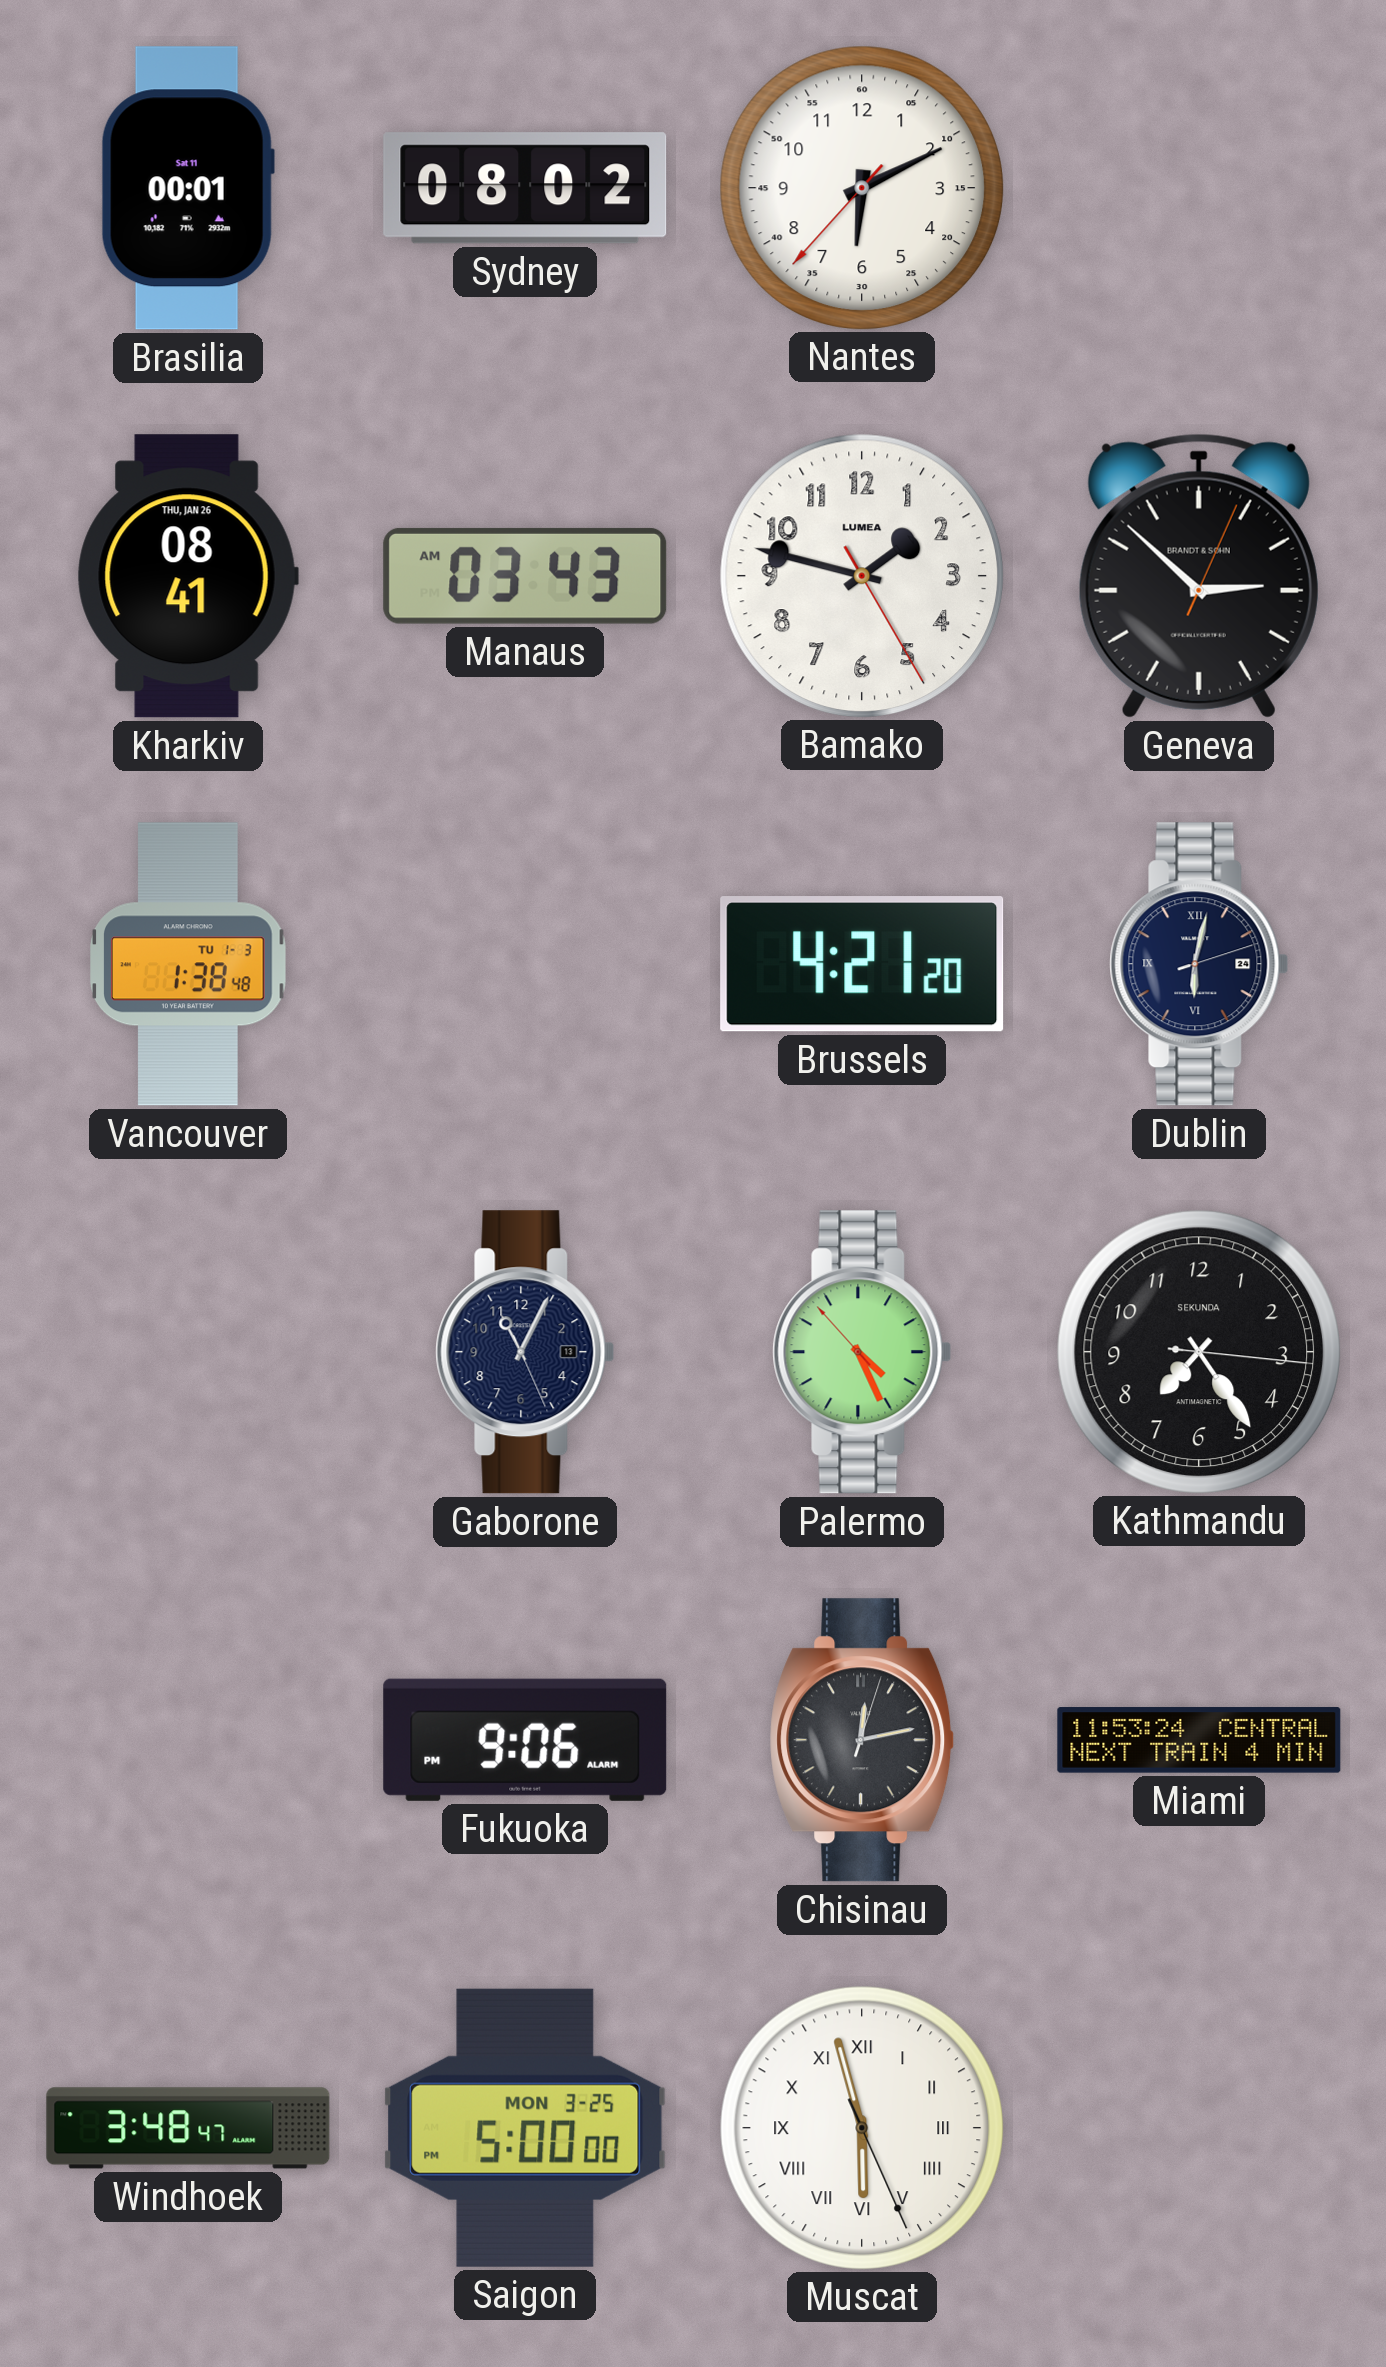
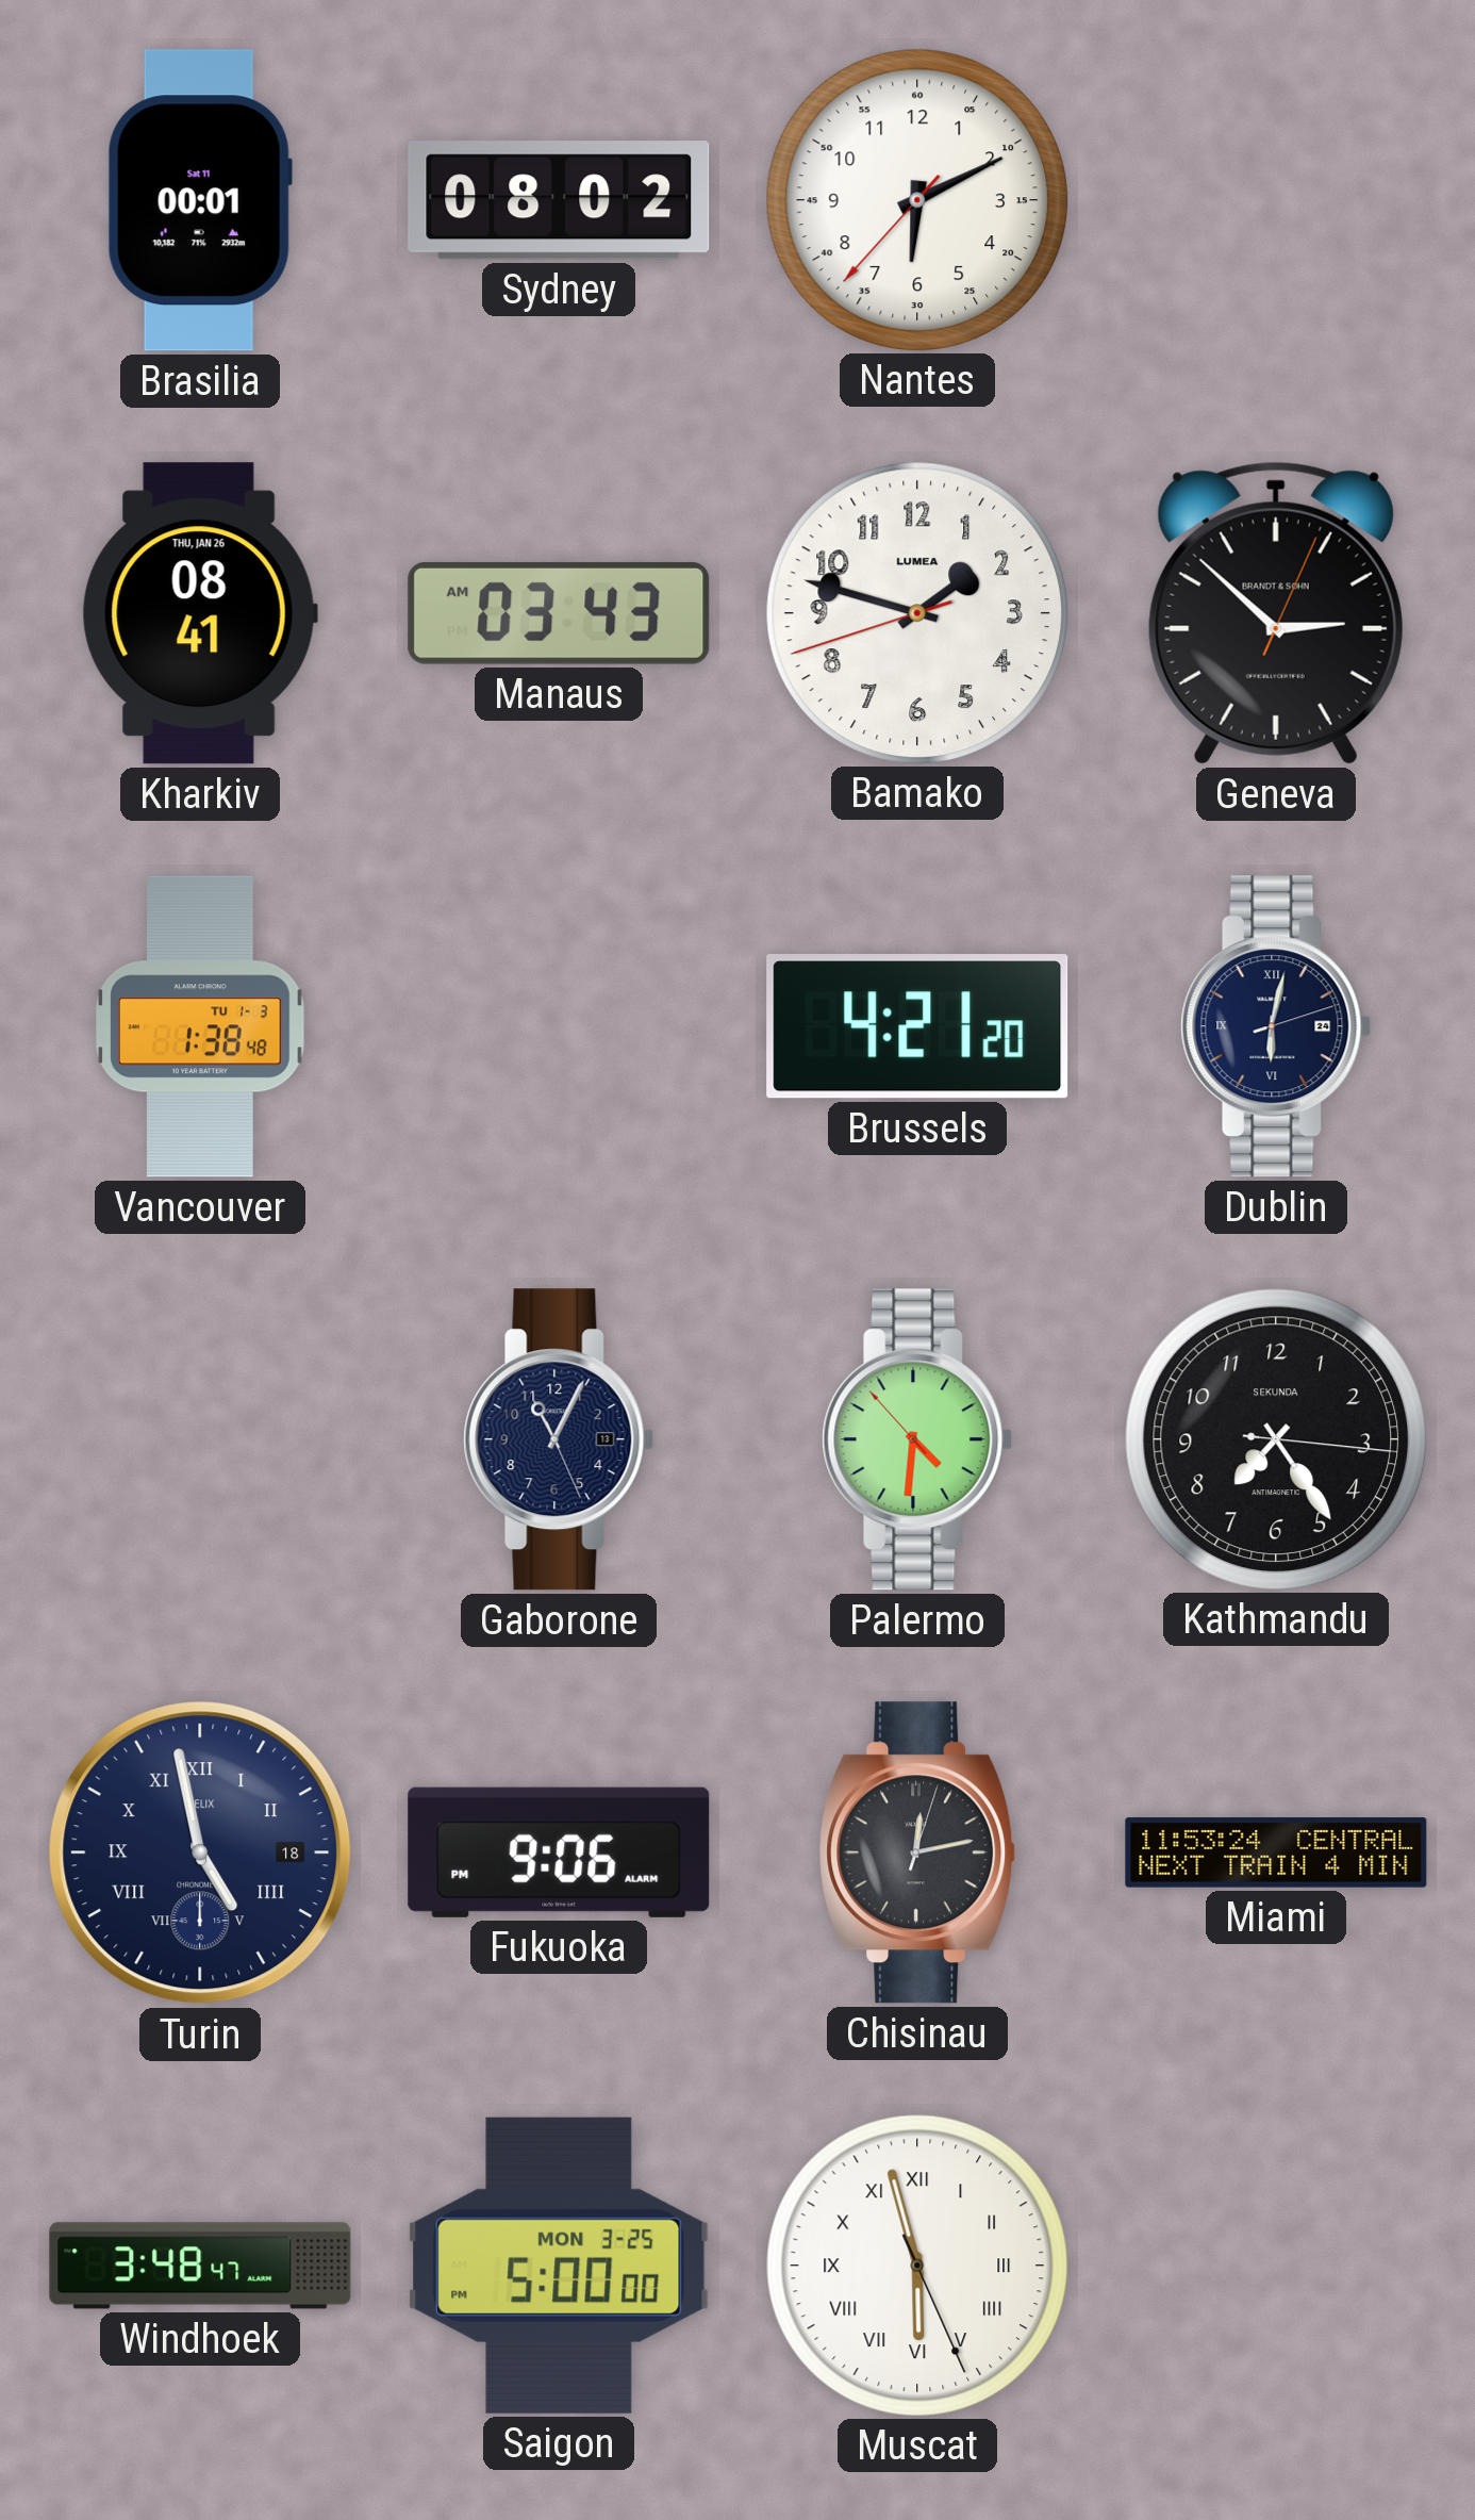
Bamako: 1:47:25 -> 1:47:42 (916, 612)
Palermo: 4:25 -> 4:30 (917, 1439)
Turin: none -> 4:58 (200, 1852)
